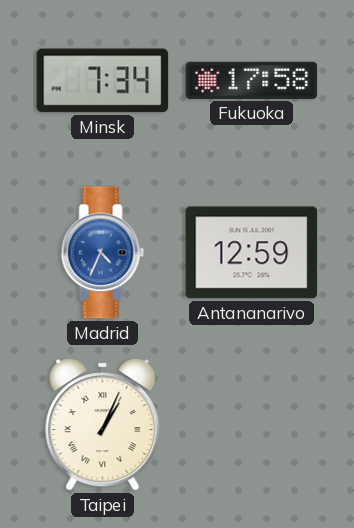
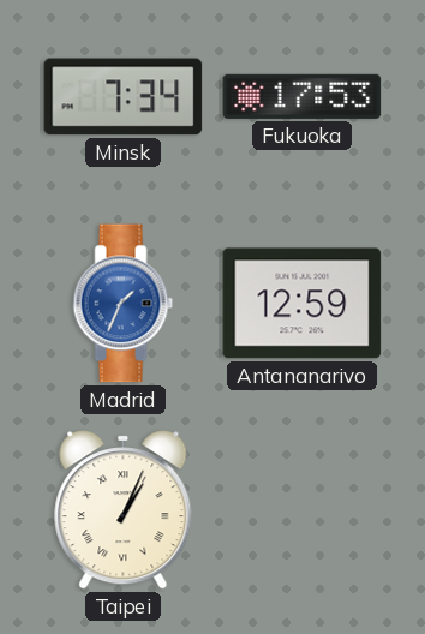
Fukuoka: 17:58 -> 17:53 (303, 96)
Madrid: 4:34 -> 1:34 (124, 304)
